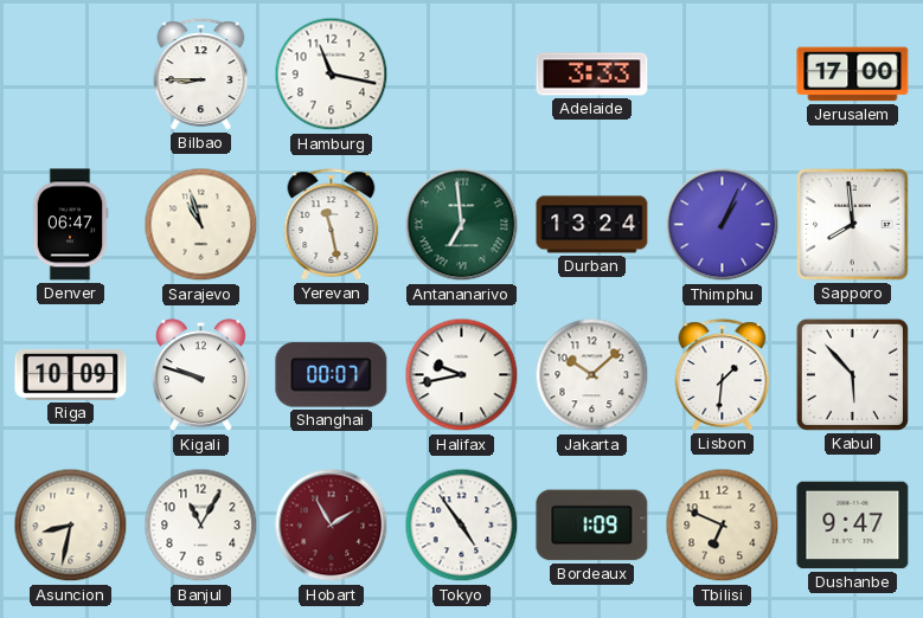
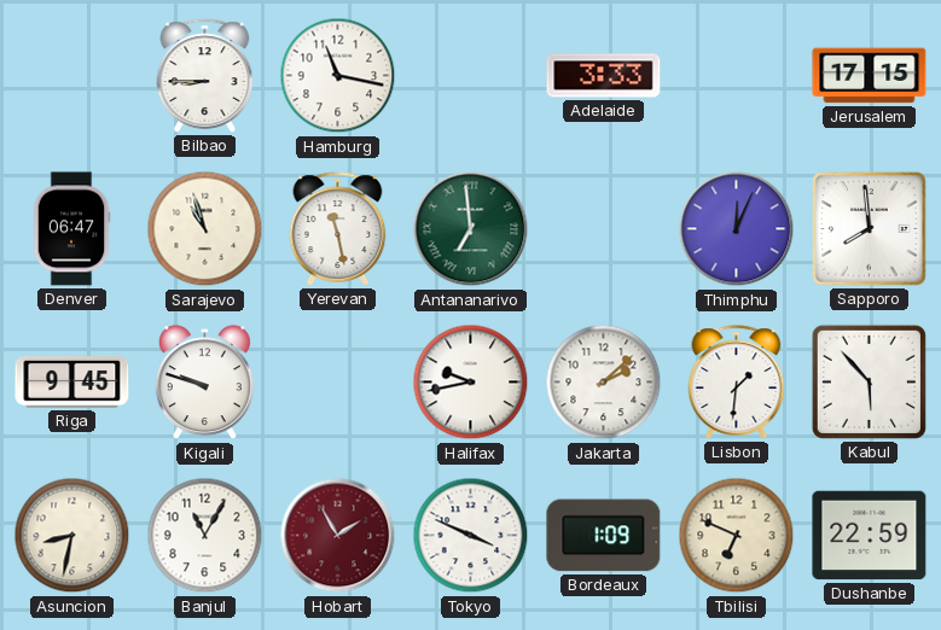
Jerusalem: 17:00 -> 17:15 (870, 76)
Durban: 13:24 -> none (592, 225)
Thimphu: 1:04 -> 12:04 (737, 229)
Riga: 10:09 -> 9:45 (72, 381)
Shanghai: 00:07 -> none (332, 375)
Jakarta: 10:08 -> 2:08 (604, 383)
Tokyo: 4:54 -> 3:49 (471, 536)
Dushanbe: 9:47 -> 22:59 (870, 536)
